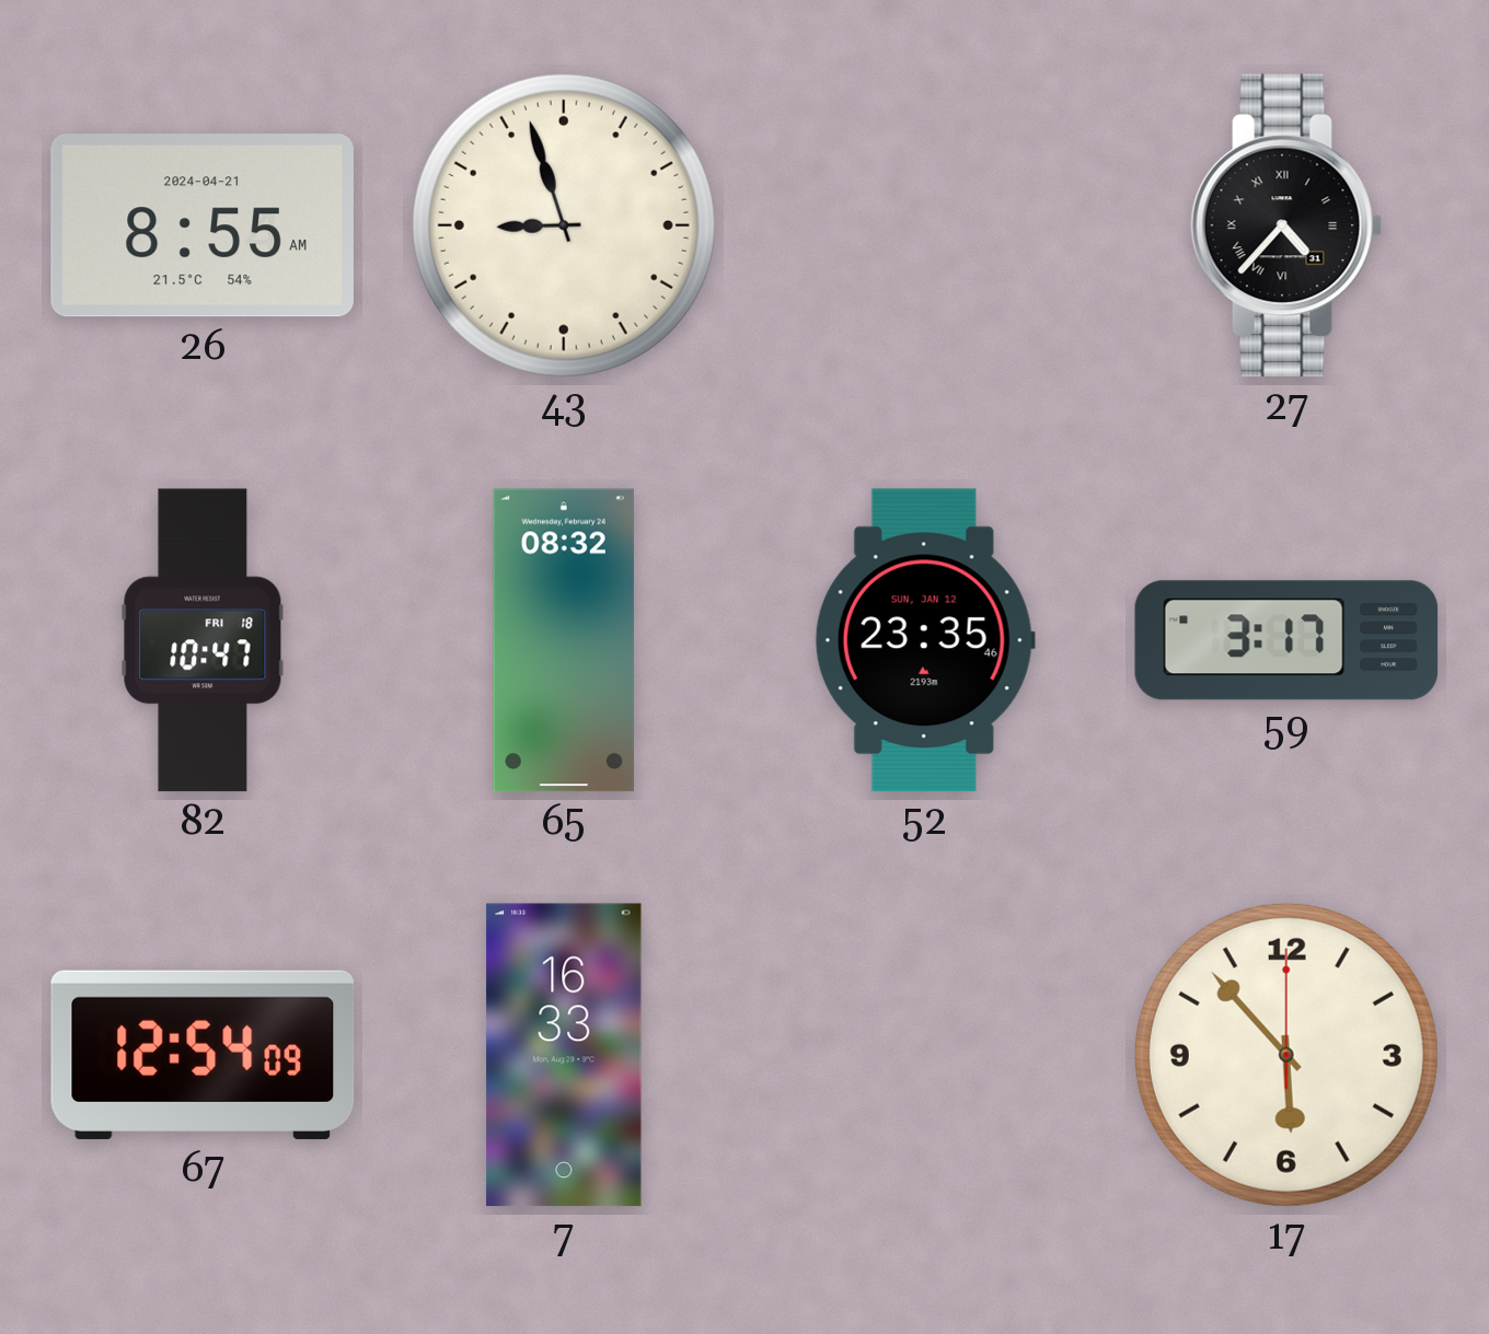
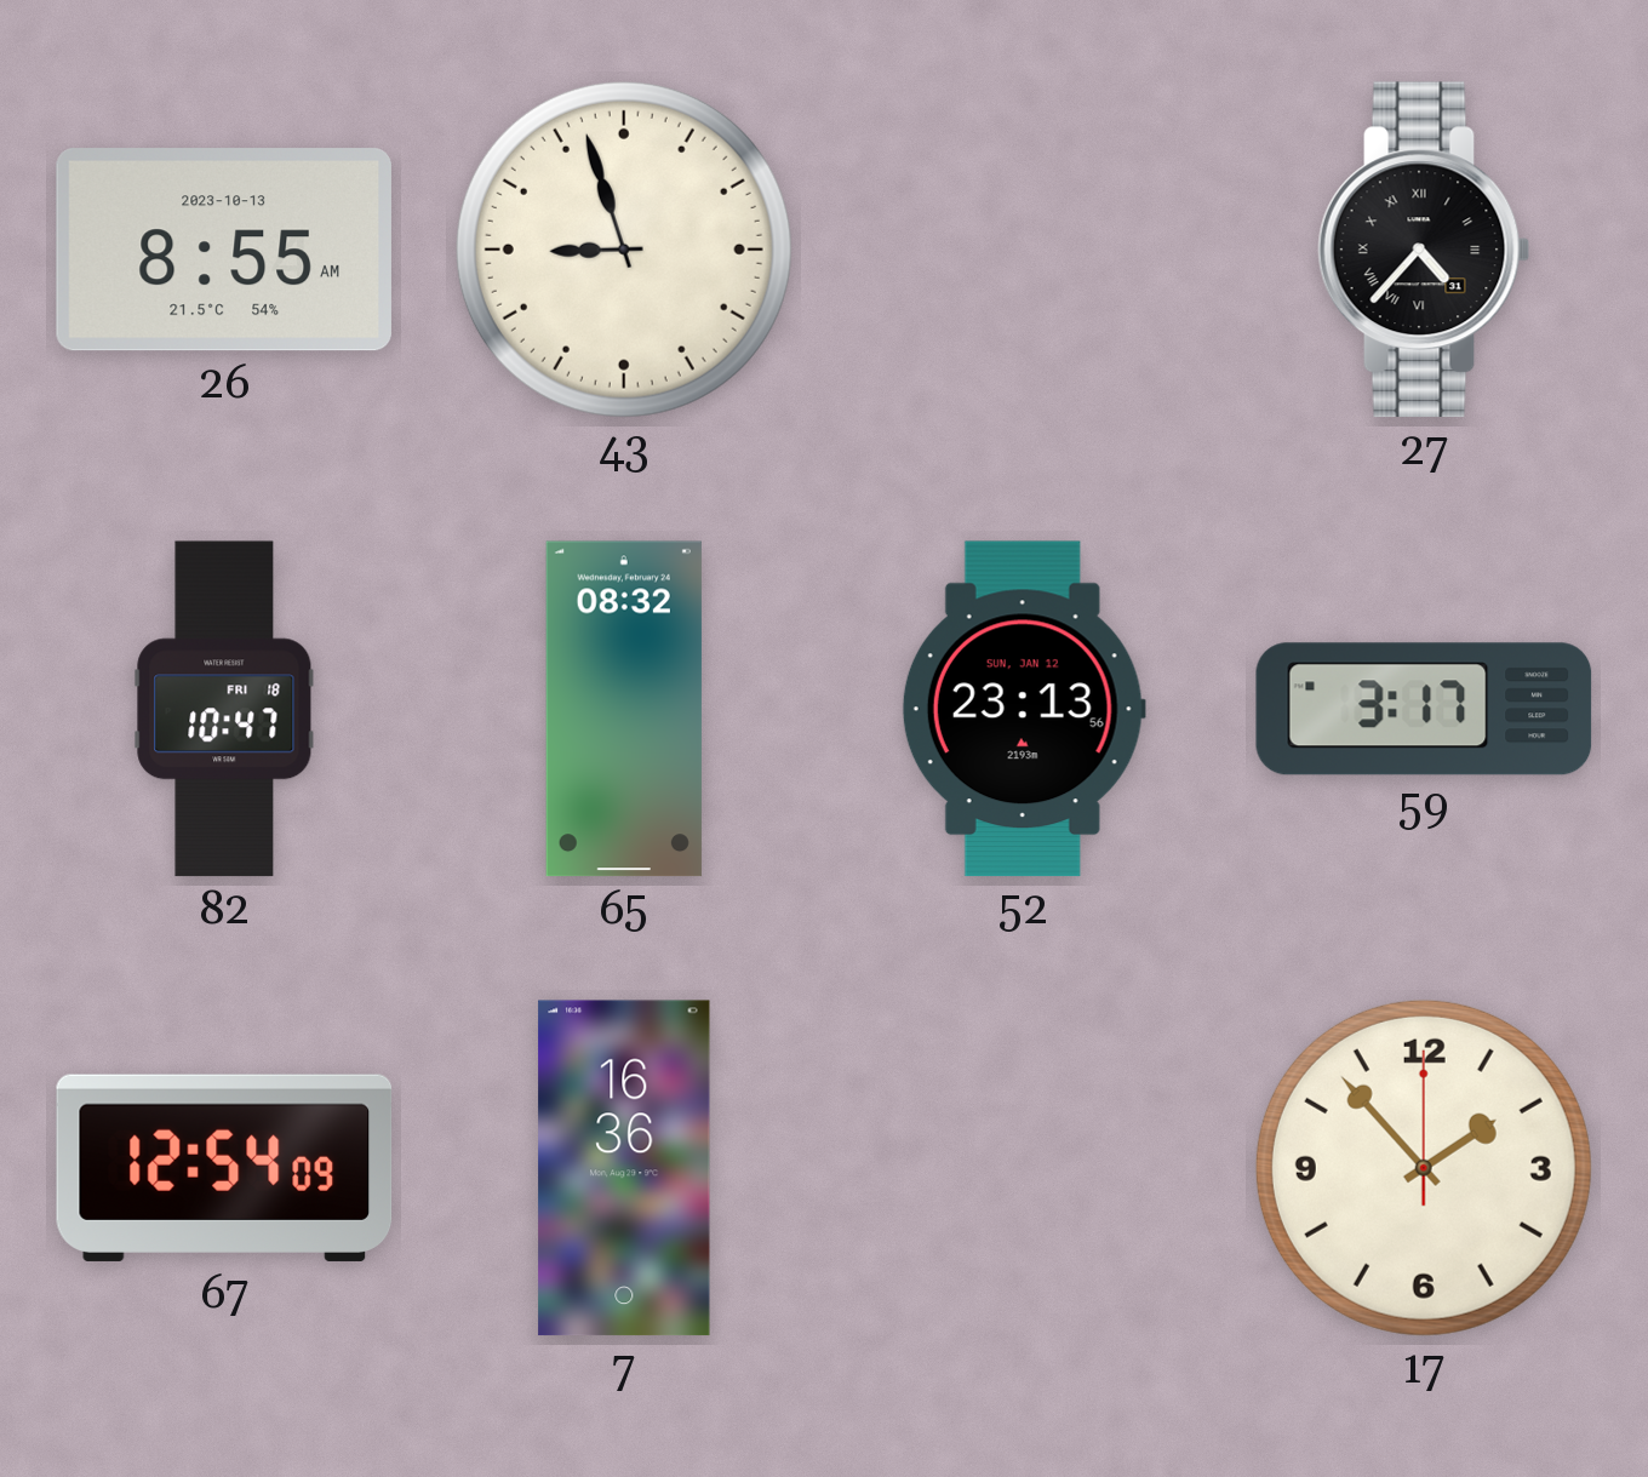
26 date: 2024-04-21 -> 2023-10-13 (224, 250)
52: 23:35 -> 23:13 (1024, 709)
7: 16:33 -> 16:36 (624, 1168)
17: 5:53 -> 1:53 (1424, 1168)
